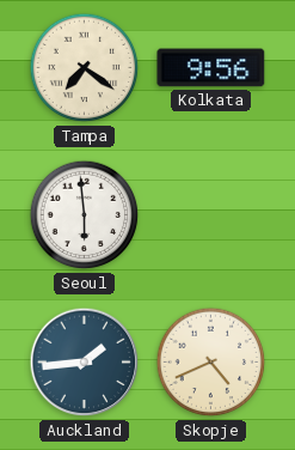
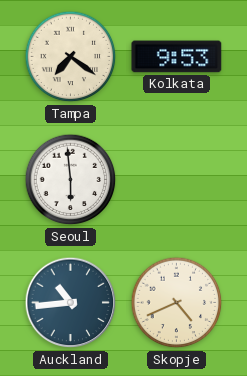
Kolkata: 9:56 -> 9:53 (177, 57)
Auckland: 1:44 -> 10:44 (71, 303)
